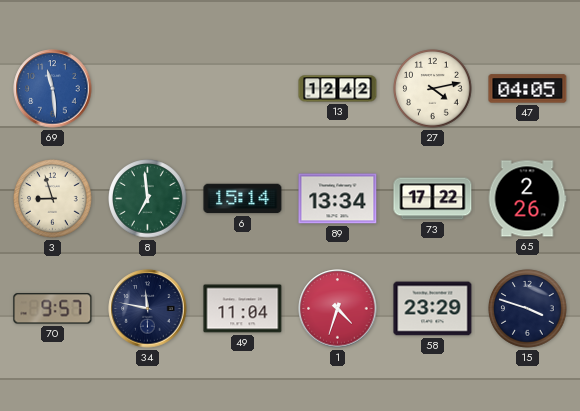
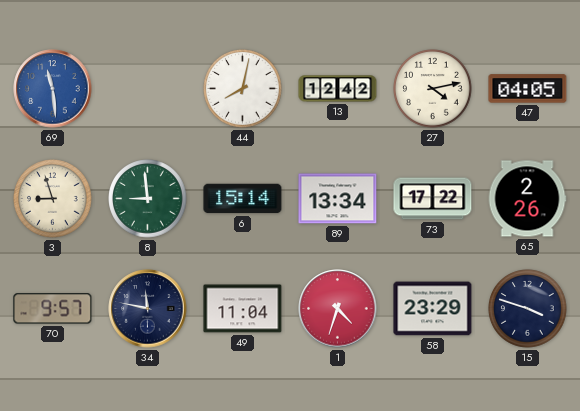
44: none -> 8:02 (243, 89)
8: 6:59 -> 8:59 (148, 199)
